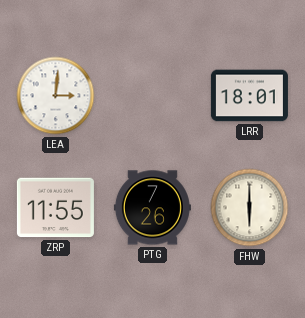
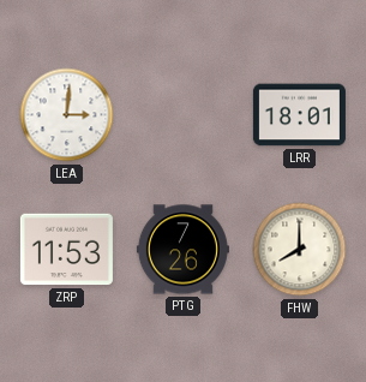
ZRP: 11:55 -> 11:53 (66, 250)
FHW: 6:00 -> 8:00 (300, 250)
